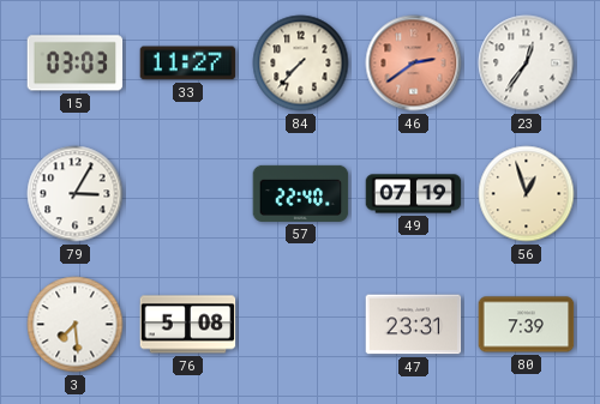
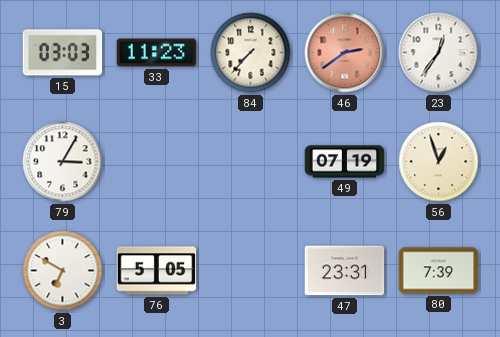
33: 11:27 -> 11:23 (157, 53)
57: 22:40 -> none (301, 193)
3: 7:29 -> 6:50 (63, 271)
76: 5:08 -> 5:05 (157, 271)
